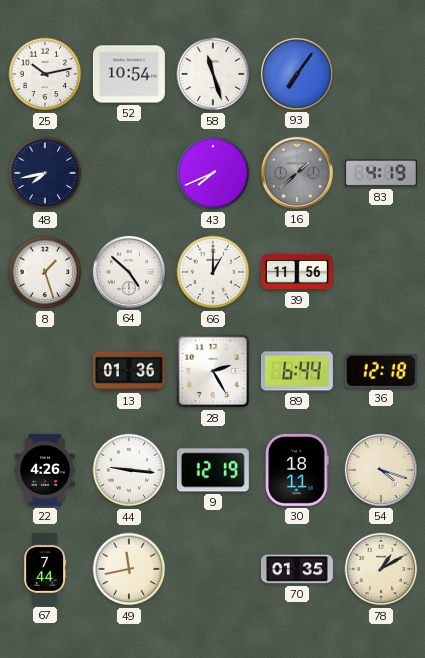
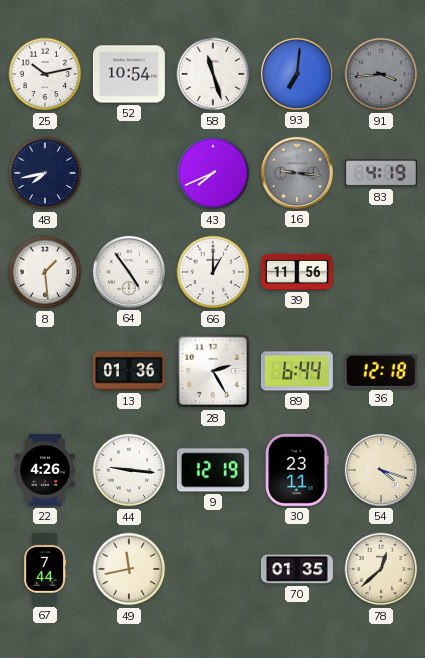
93: 7:06 -> 7:01 (297, 74)
91: none -> 3:44 (381, 74)
16: 1:38 -> 9:16 (297, 173)
8: 1:27 -> 1:29 (45, 272)
64: 4:52 -> 4:54 (129, 272)
30: 18:11 -> 23:11 (297, 470)
78: 1:10 -> 12:38 (381, 569)
